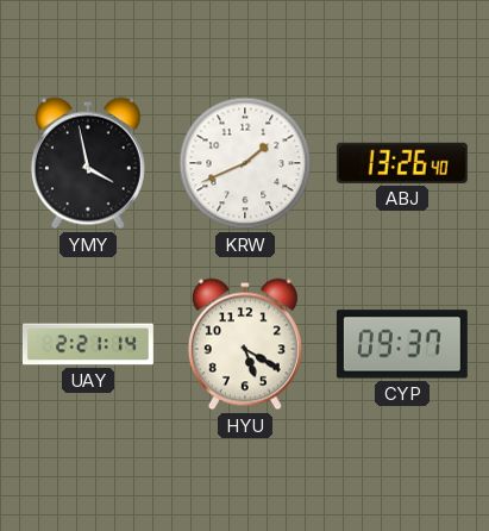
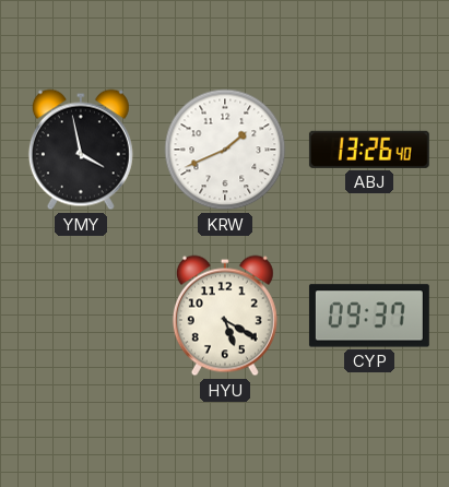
UAY: 2:21 -> none (88, 344)
